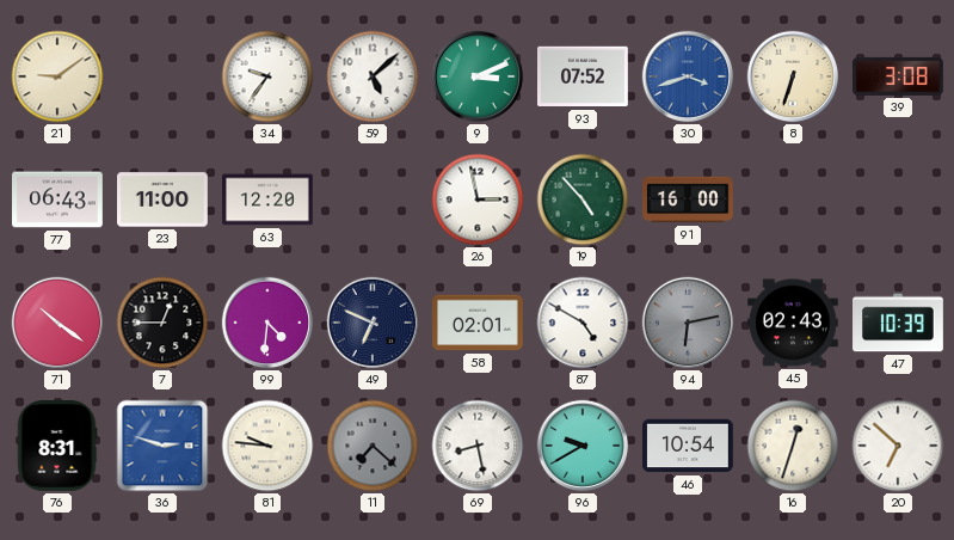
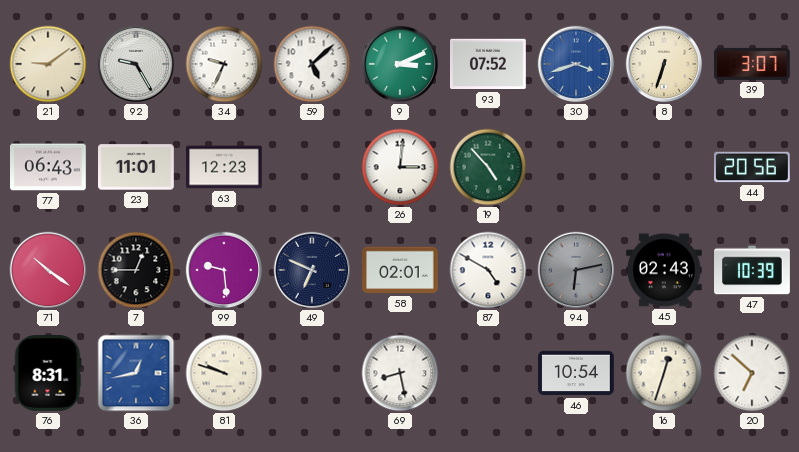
92: none -> 9:25 (136, 64)
34: 9:36 -> 9:34 (224, 64)
39: 3:08 -> 3:07 (753, 64)
23: 11:00 -> 11:01 (137, 167)
63: 12:20 -> 12:23 (224, 167)
26: 2:58 -> 3:01 (400, 167)
91: 16:00 -> none (688, 200)
44: none -> 20:56 (753, 167)
99: 4:31 -> 9:29 (224, 270)
36: 2:48 -> 12:43 (136, 373)
81: 9:46 -> 9:48 (224, 373)
11: 7:22 -> none (373, 446)
96: 9:40 -> none (583, 446)
